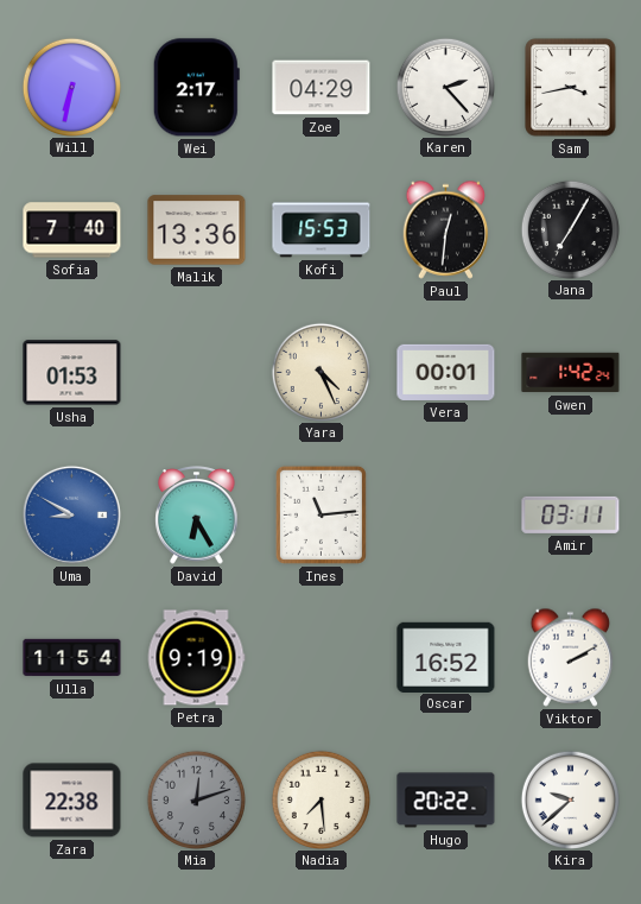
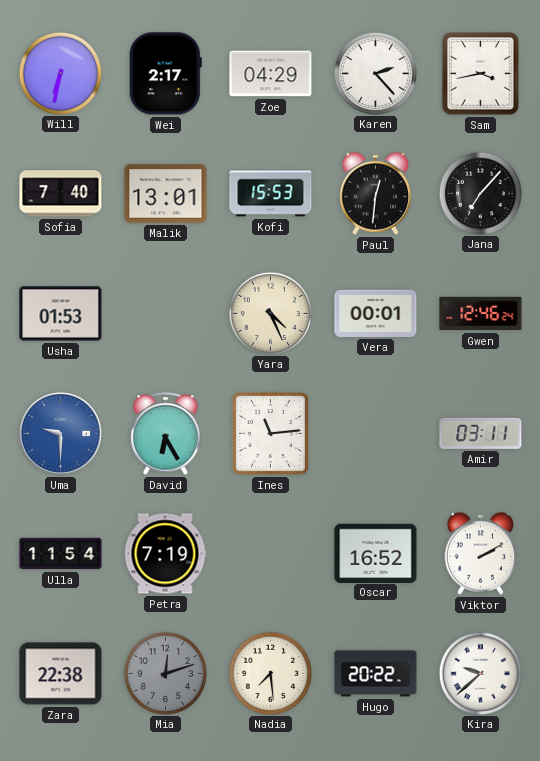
Malik: 13:36 -> 13:01 (166, 194)
Jana: 7:05 -> 7:07 (480, 193)
Gwen: 1:42 -> 12:46 (481, 314)
Uma: 8:50 -> 9:30 (60, 433)
Petra: 9:19 -> 7:19 (165, 554)
